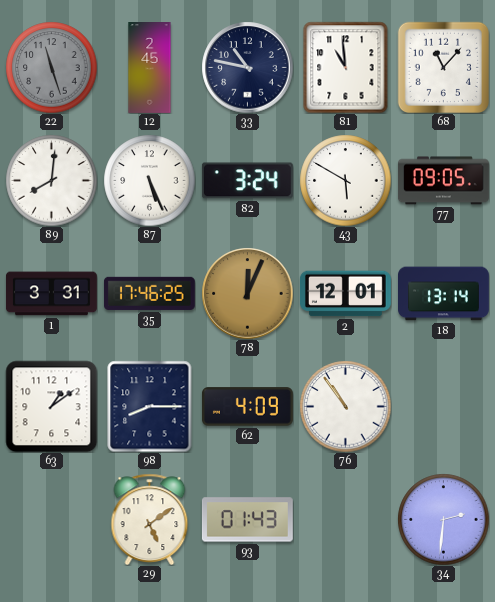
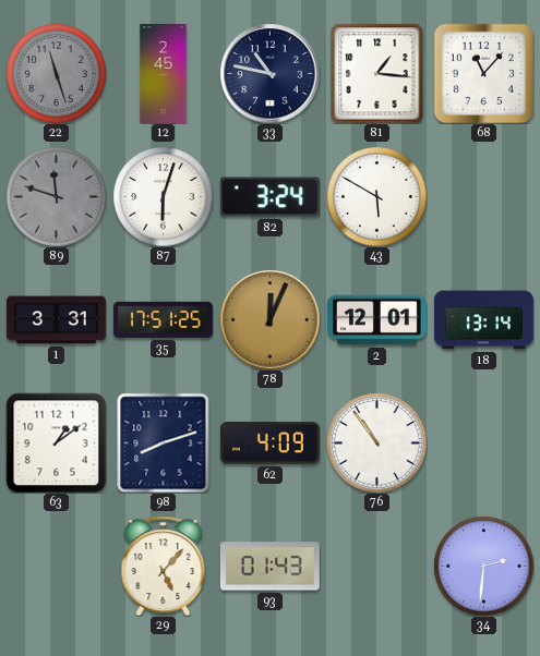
81: 10:59 -> 1:16 (377, 73)
89: 8:01 -> 11:48 (56, 196)
89 dial: white -> grey (56, 196)
87: 5:26 -> 6:03 (163, 196)
77: 09:05 -> none (443, 181)
35: 17:46 -> 17:51 (163, 319)
98: 8:15 -> 8:12 (164, 442)
29: 5:09 -> 5:07 (164, 566)
